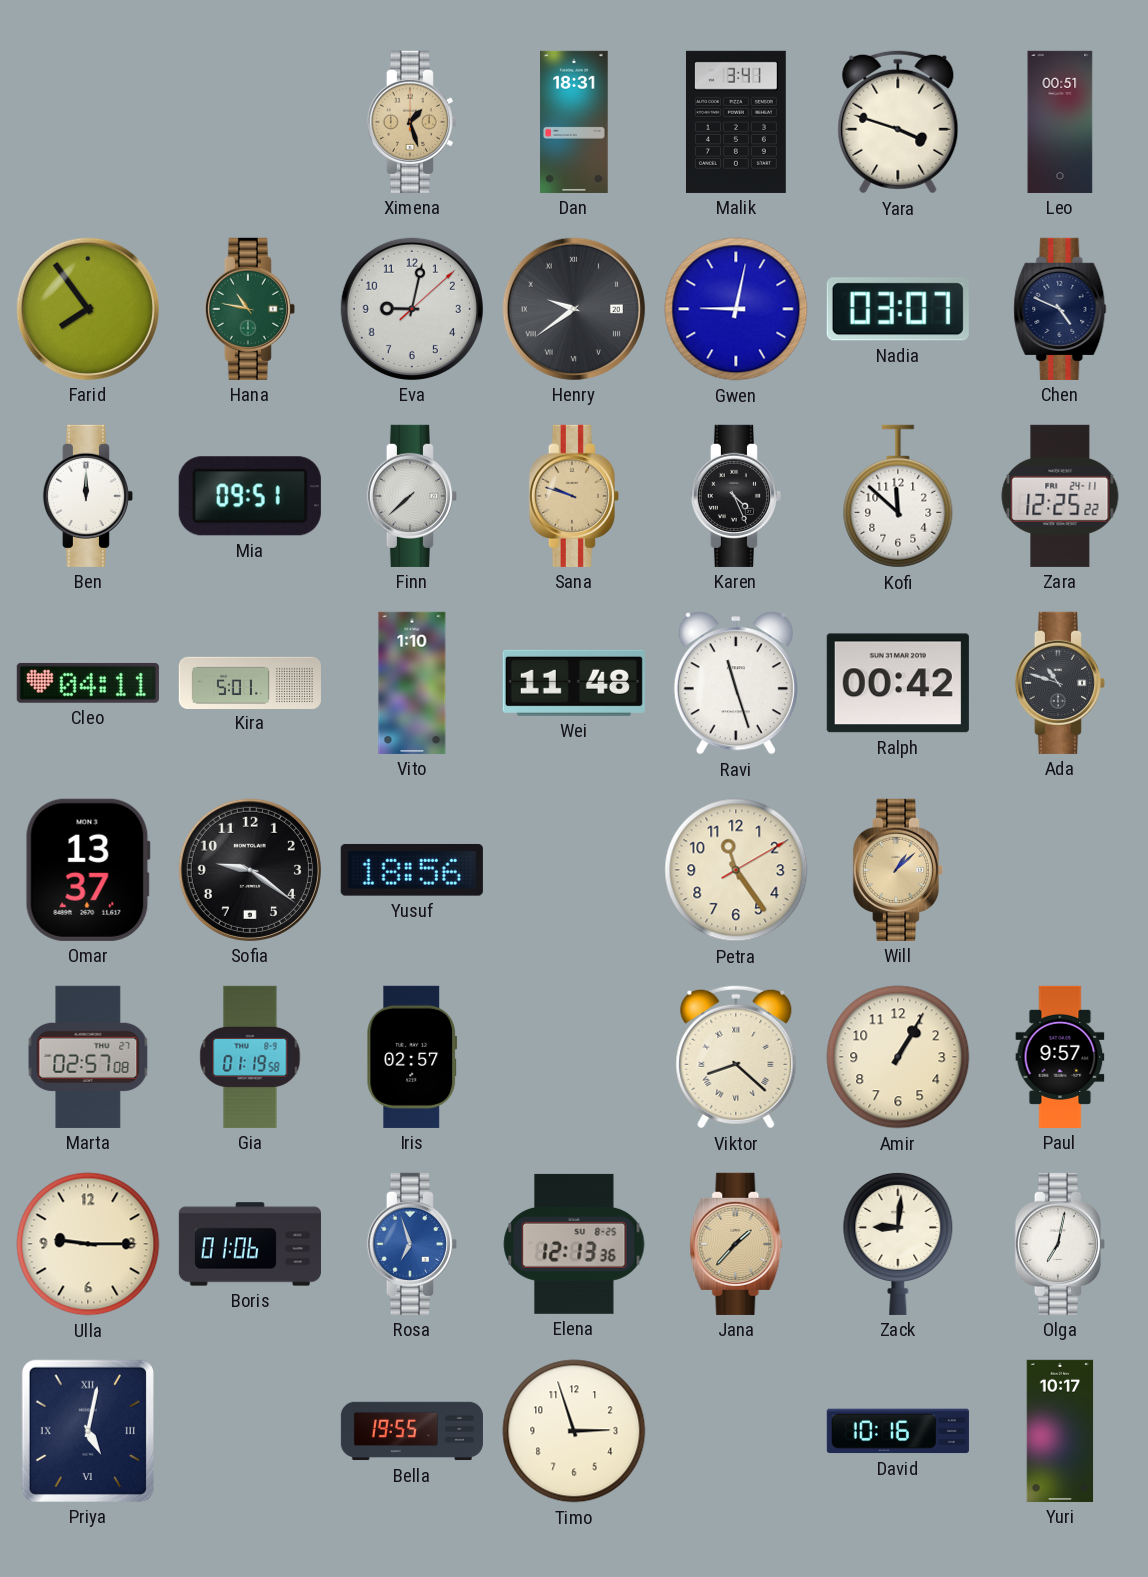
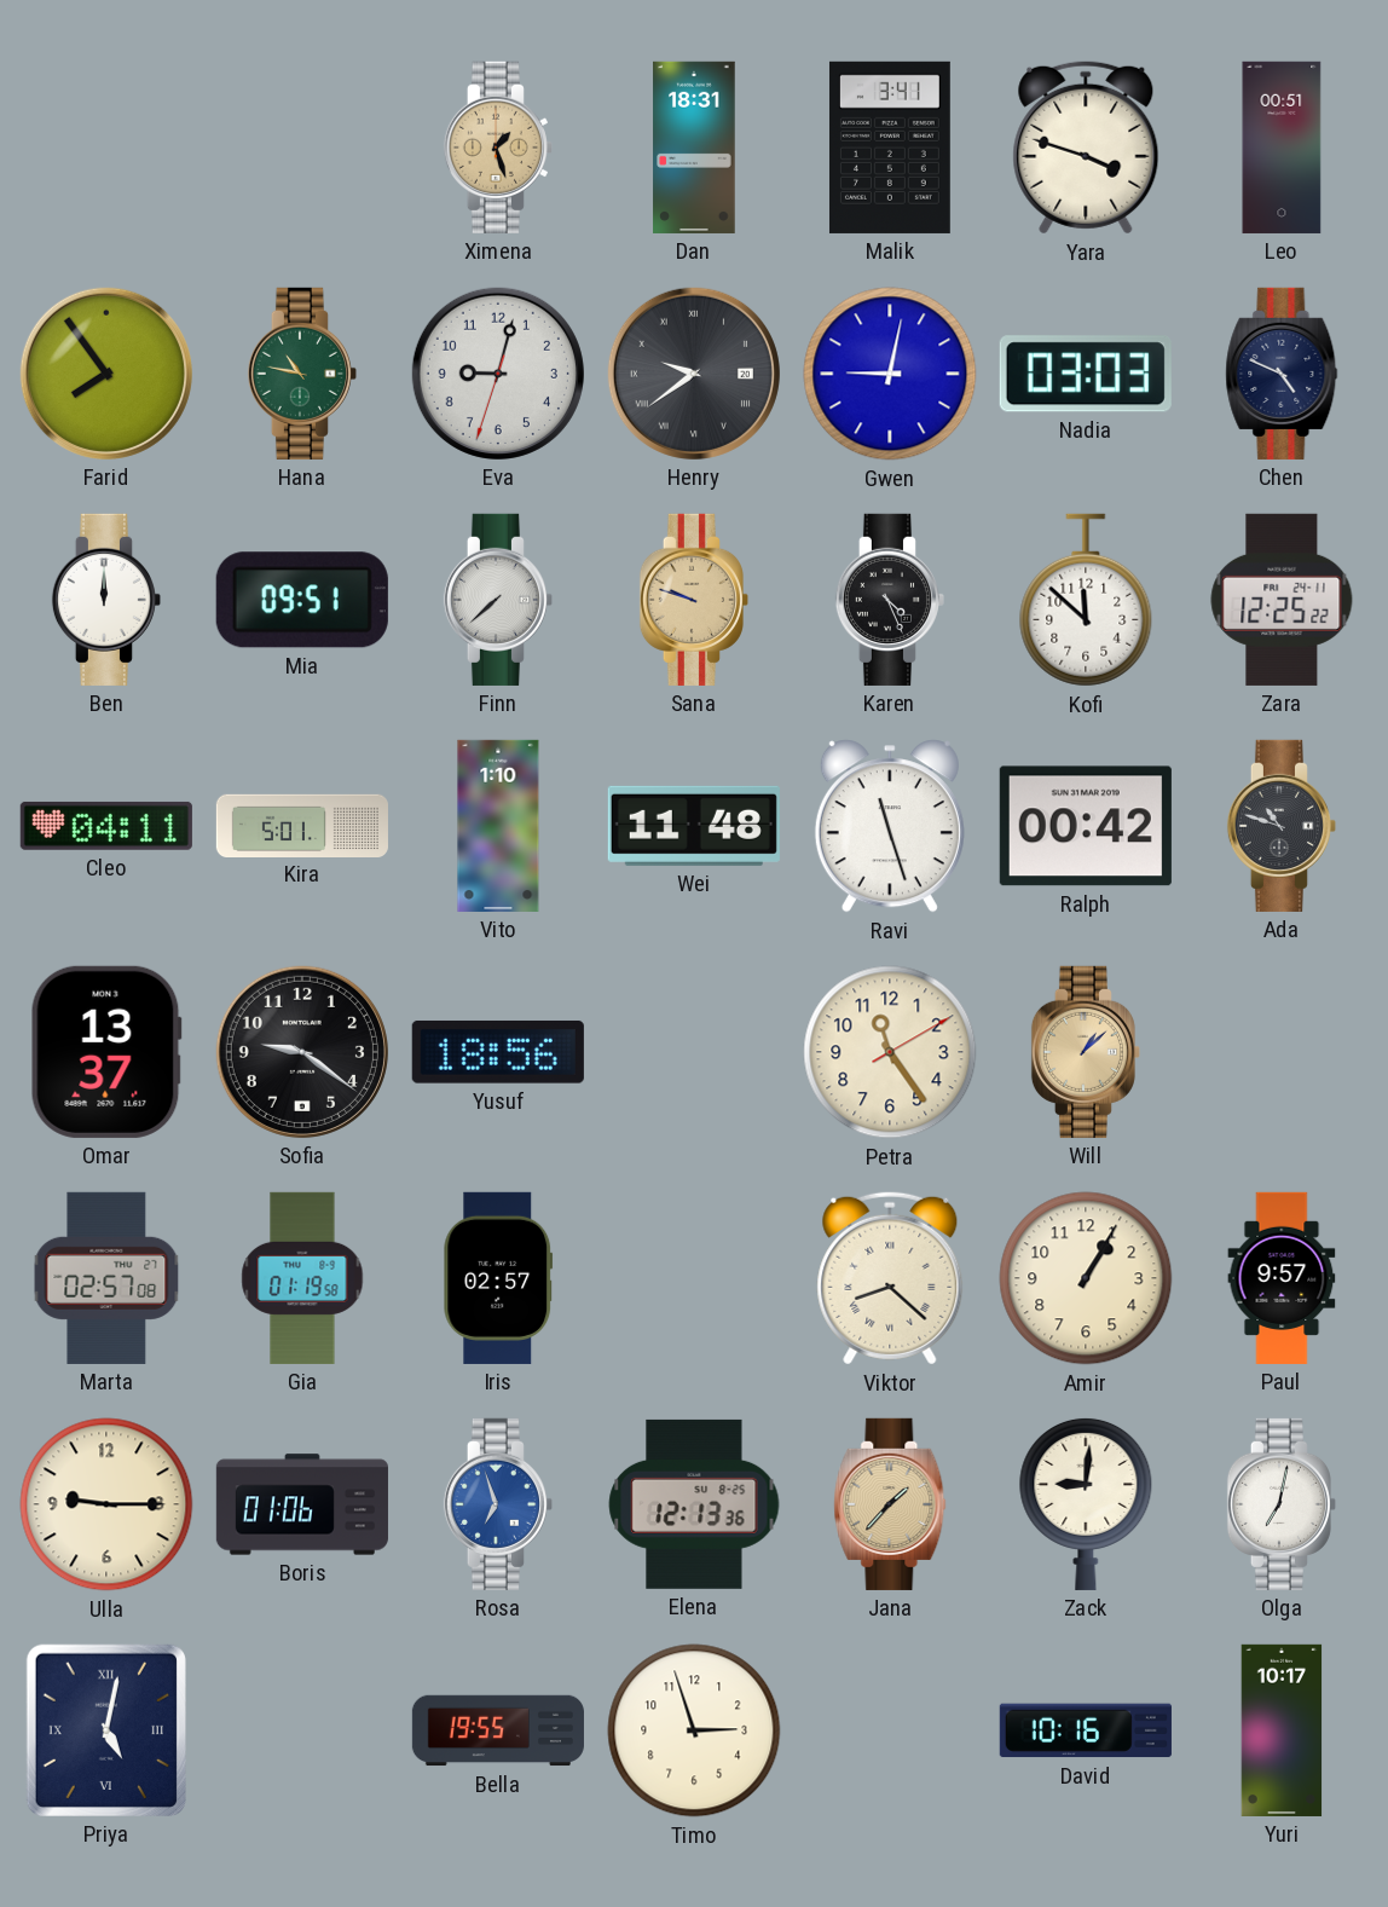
Eva: 9:02:08 -> 9:02:33 (498, 374)
Nadia: 03:07 -> 03:03 (1086, 374)
